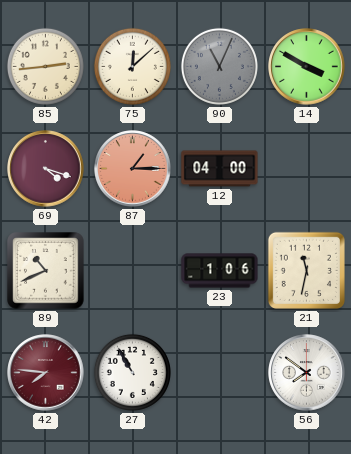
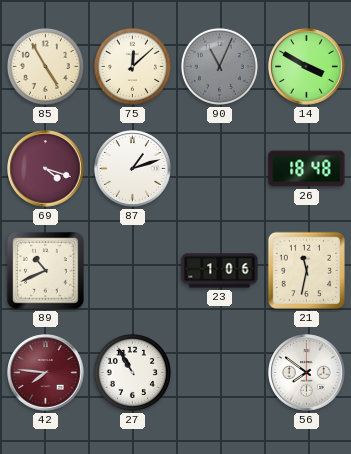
85: 2:44 -> 4:55 (45, 66)
87: 1:15 -> 1:12 (133, 169)
87 dial: salmon -> white (133, 169)
12: 04:00 -> none (220, 169)
26: none -> 18:48 (307, 169)
